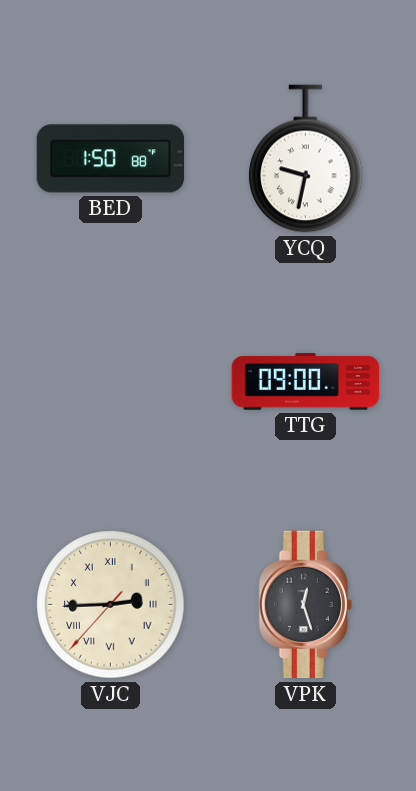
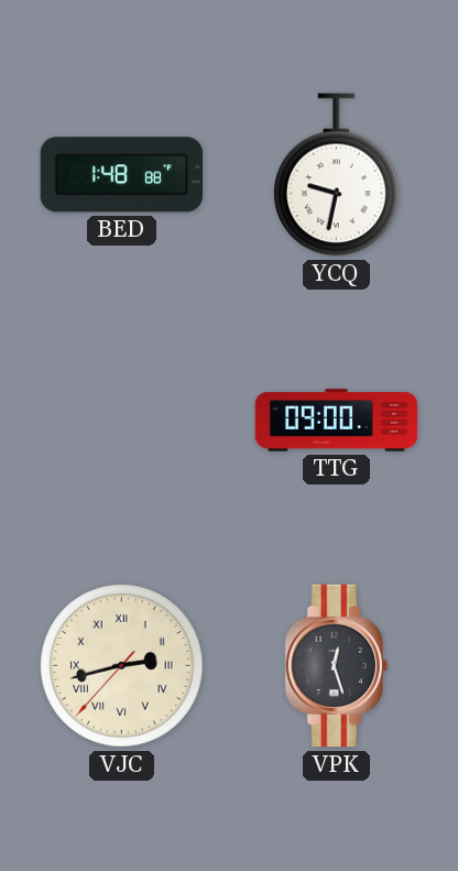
BED: 1:50 -> 1:48 (122, 175)
VJC: 2:44 -> 2:42 (122, 666)
